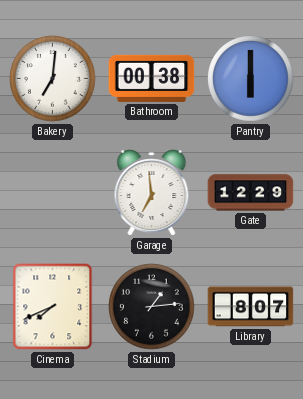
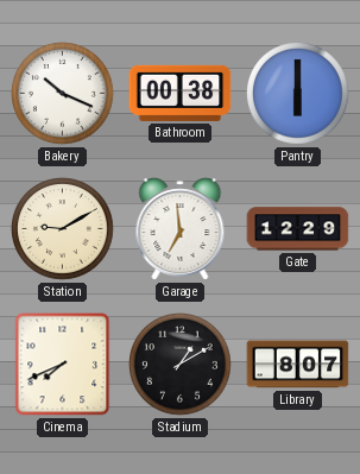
Bakery: 7:01 -> 10:19 (63, 94)
Station: none -> 9:10 (63, 229)
Stadium: 1:14 -> 1:10 (181, 365)
